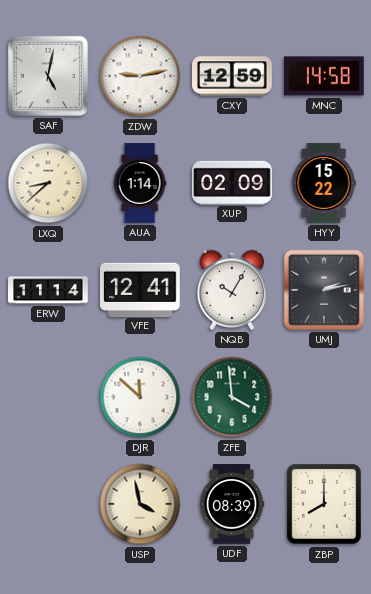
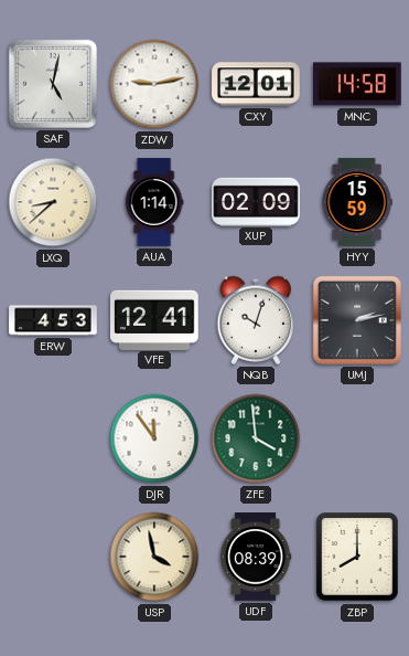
CXY: 12:59 -> 12:01 (256, 84)
HYY: 15:22 -> 15:59 (357, 202)
ERW: 11:14 -> 4:53 (53, 320)
NQB: 10:05 -> 10:03 (256, 320)
DJR: 11:52 -> 11:54 (154, 438)
